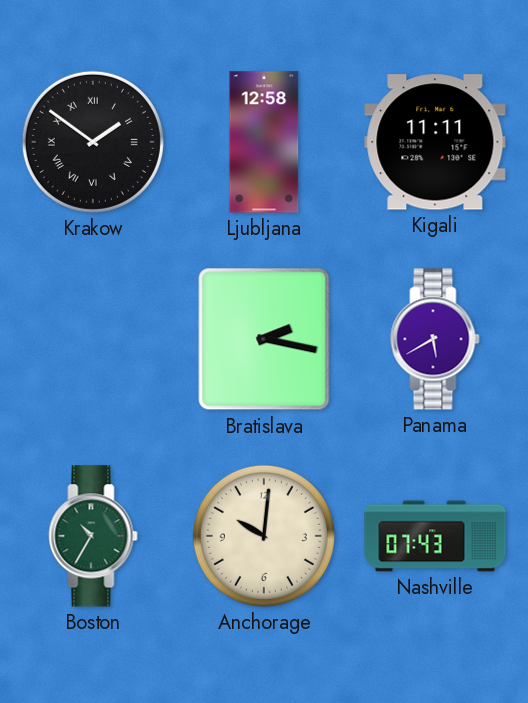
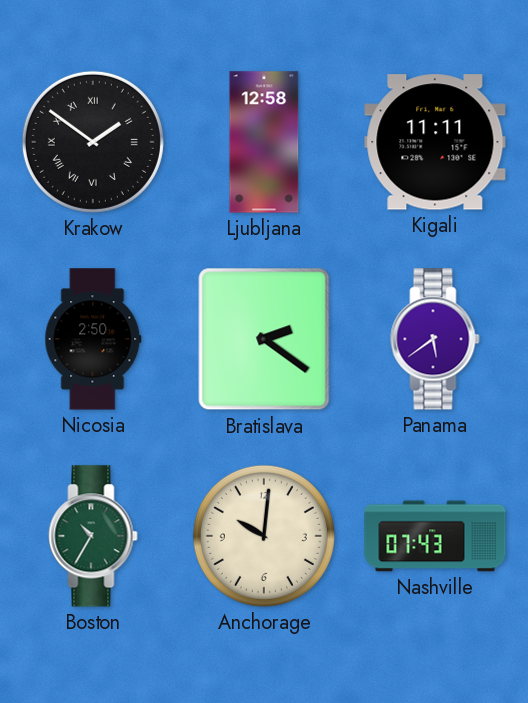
Nicosia: none -> 2:50 (93, 339)
Bratislava: 2:17 -> 2:21 (264, 339)
Panama: 5:40 -> 5:39 (435, 339)
